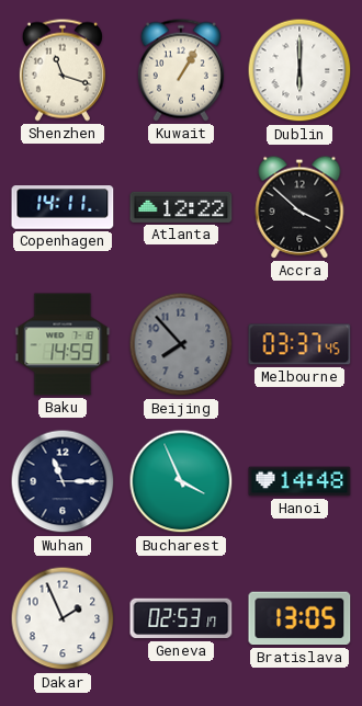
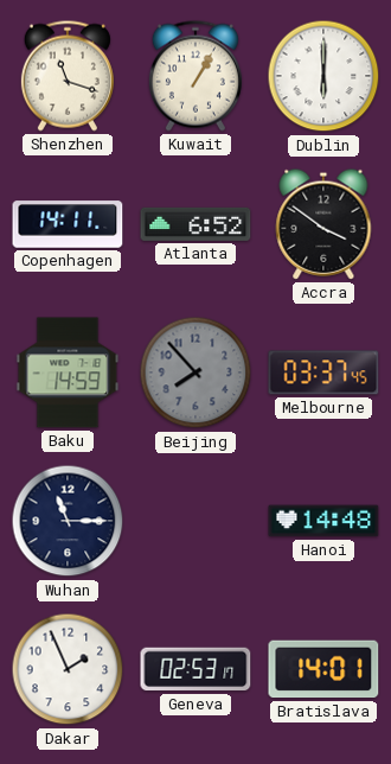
Atlanta: 12:22 -> 6:52 (195, 224)
Accra: 3:52 -> 3:51 (323, 224)
Bucharest: 3:56 -> none (181, 481)
Bratislava: 13:05 -> 14:01 (323, 669)
